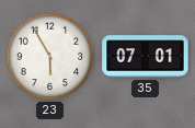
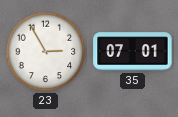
23: 5:55 -> 2:55 (46, 52)
